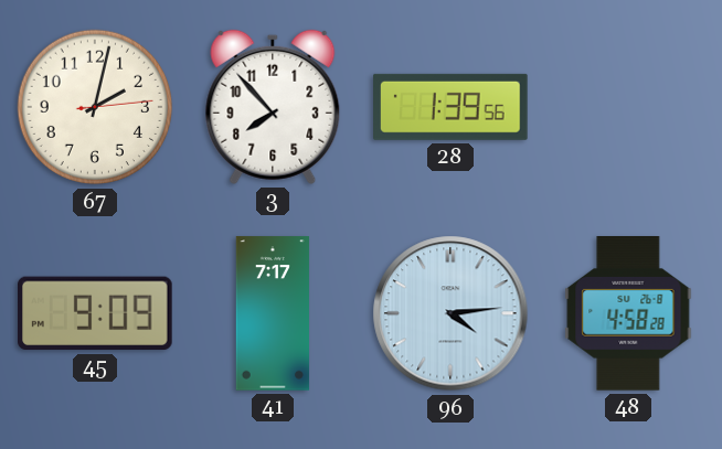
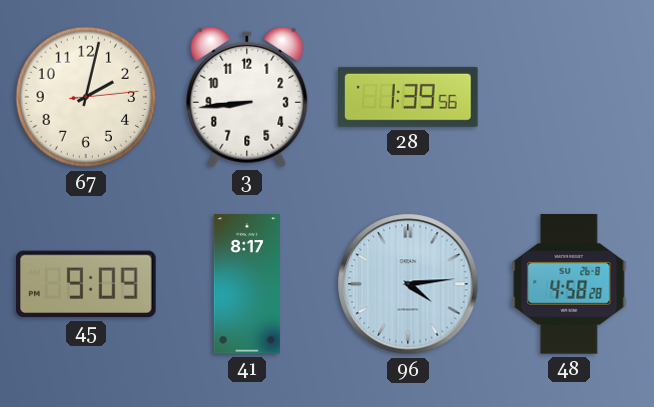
3: 7:53 -> 8:44 (247, 97)
41: 7:17 -> 8:17 (246, 284)
